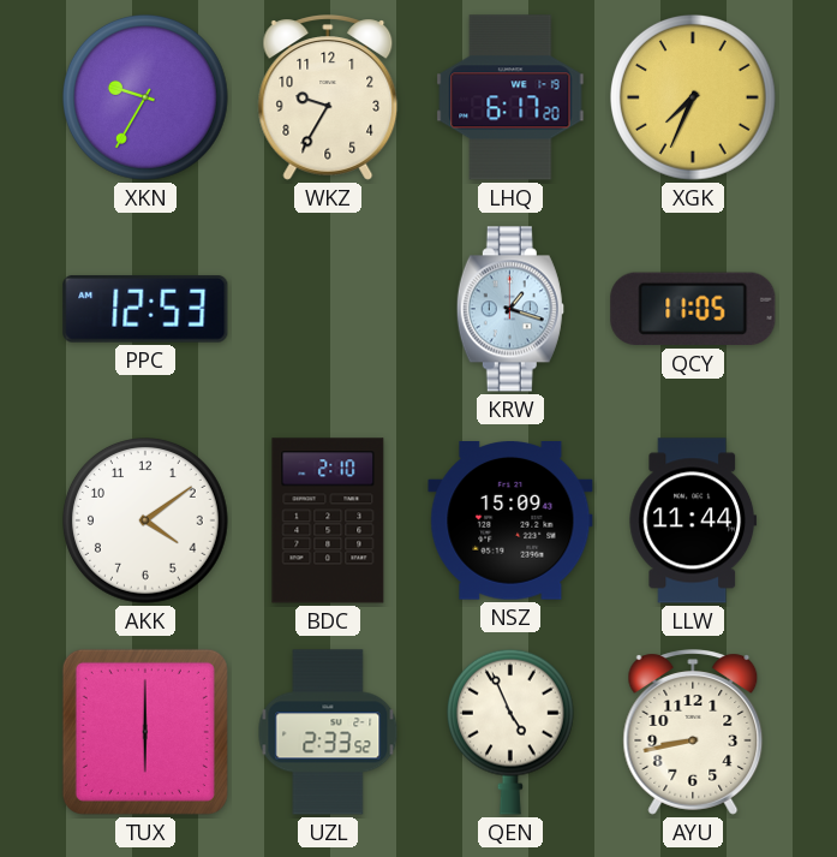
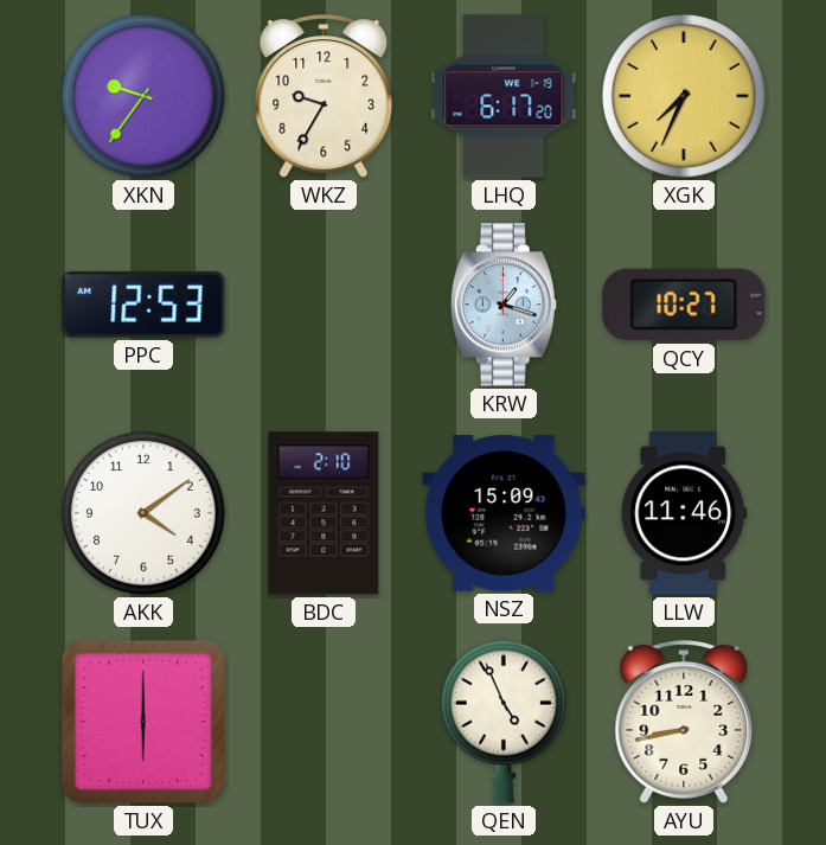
XKN: 9:35 -> 9:36 (145, 97)
QCY: 11:05 -> 10:27 (684, 305)
LLW: 11:44 -> 11:46 (684, 513)
UZL: 2:33 -> none (328, 732)
